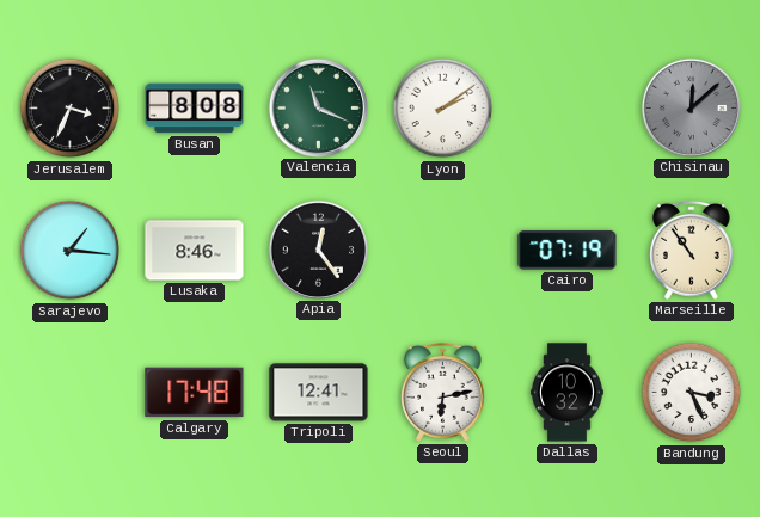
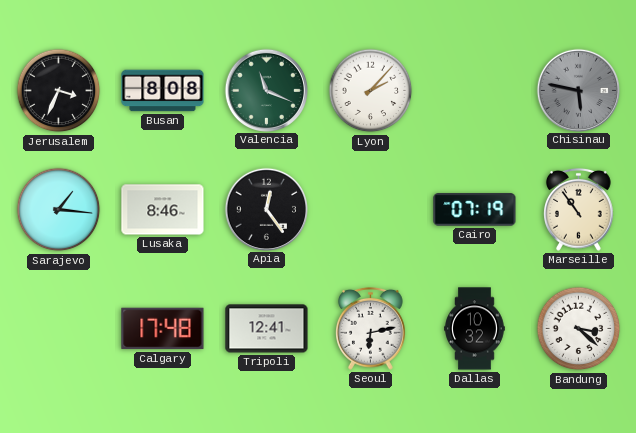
Lyon: 2:09 -> 2:07 (371, 91)
Chisinau: 12:08 -> 5:47 (578, 90)
Bandung: 3:26 -> 3:22 (579, 329)
